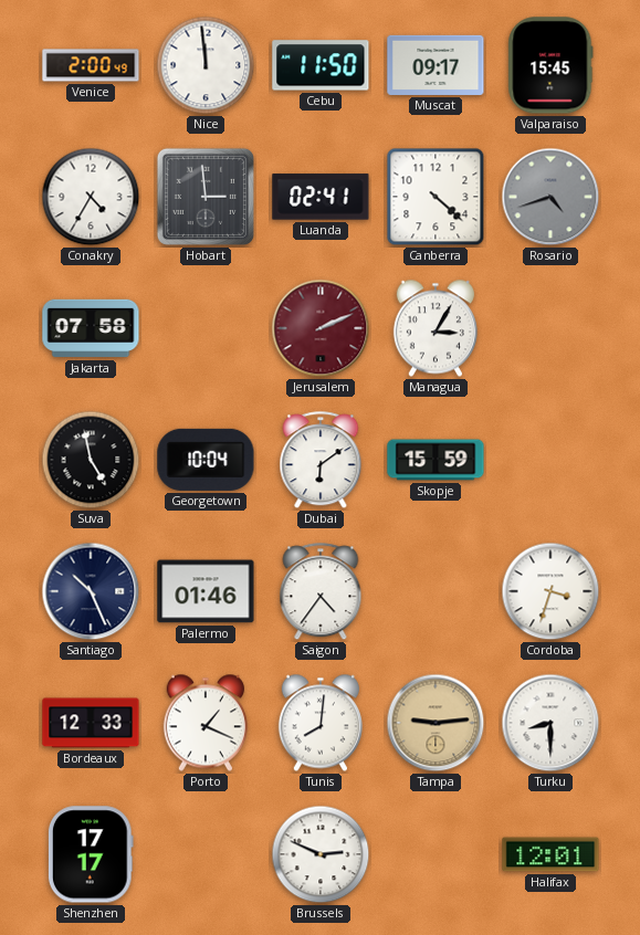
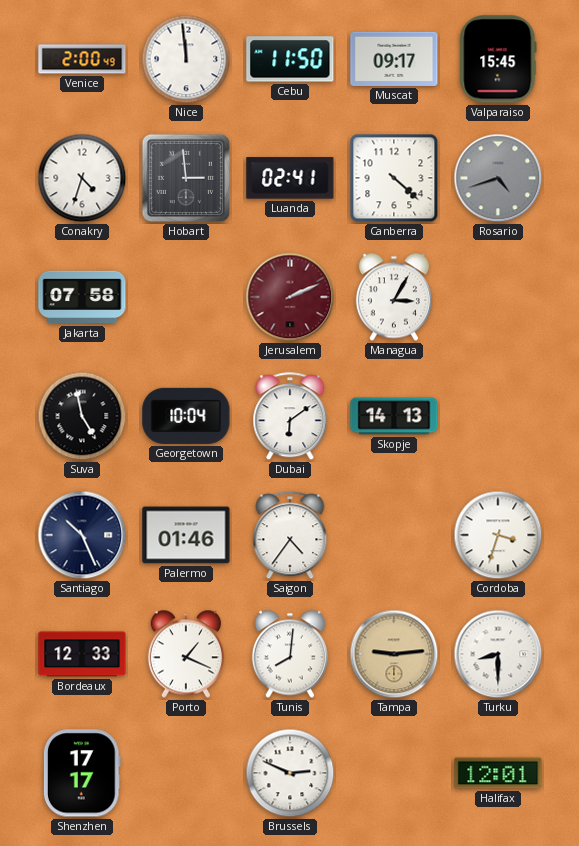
Conakry: 4:35 -> 4:33 (82, 178)
Skopje: 15:59 -> 14:13 (394, 416)
